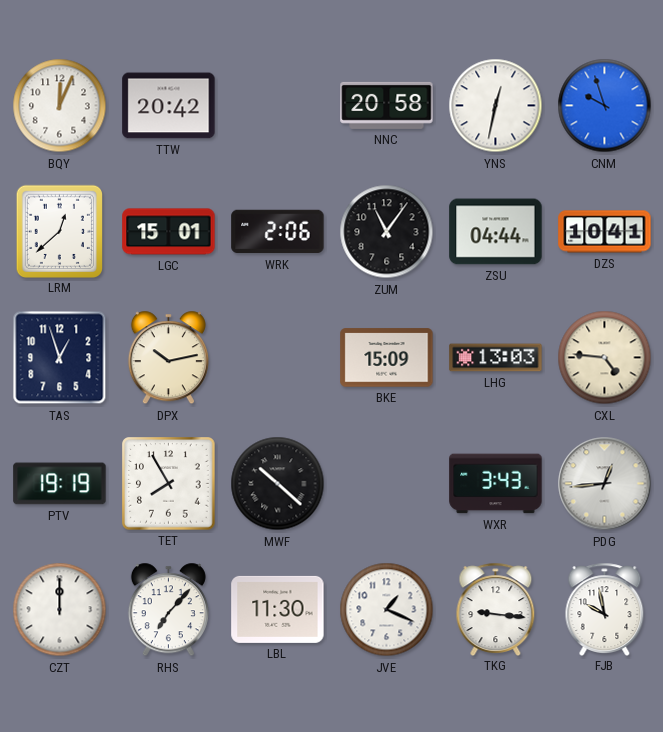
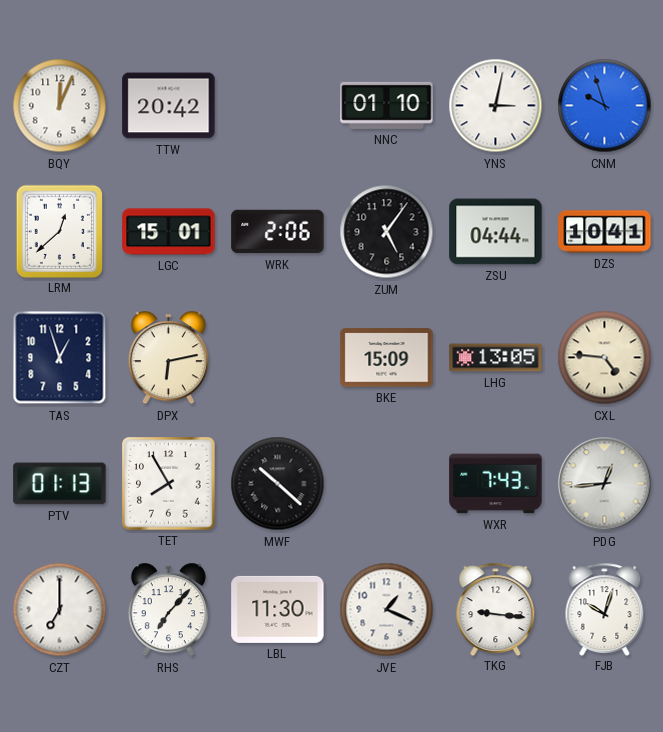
NNC: 20:58 -> 01:10 (387, 105)
YNS: 12:32 -> 3:02 (496, 106)
ZUM: 11:06 -> 5:06 (387, 232)
DPX: 10:13 -> 6:13 (168, 358)
LHG: 13:03 -> 13:05 (496, 358)
PTV: 19:19 -> 01:13 (60, 484)
WXR: 3:43 -> 7:43 (496, 484)
CZT: 12:00 -> 7:00 (60, 610)
FJB: 9:58 -> 10:03 (605, 609)
